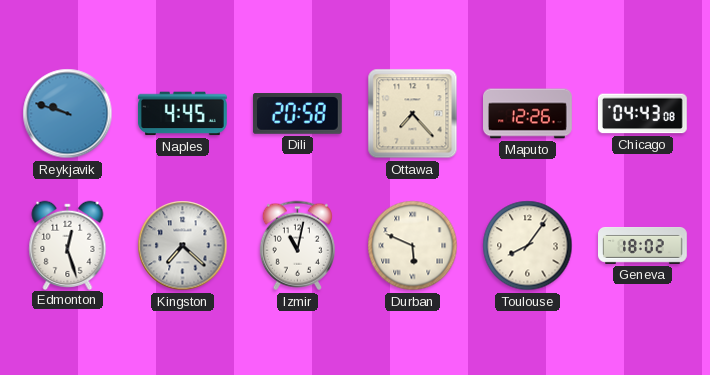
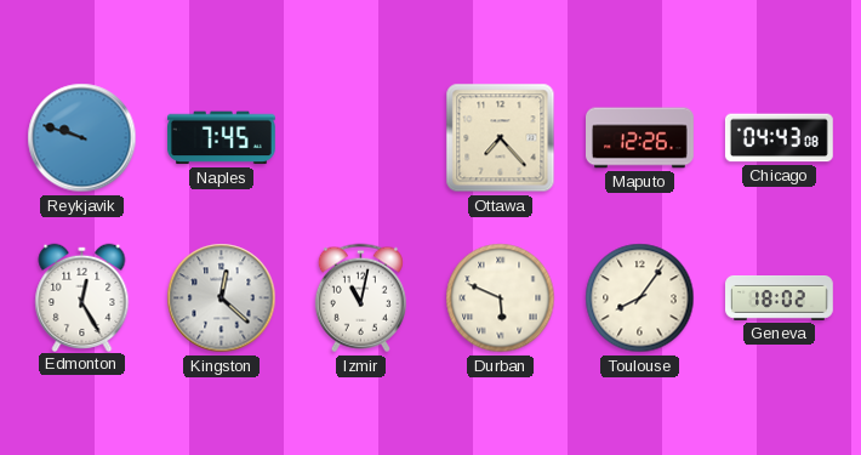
Naples: 4:45 -> 7:45 (221, 138)
Dili: 20:58 -> none (297, 114)
Edmonton: 12:27 -> 12:25 (82, 297)
Kingston: 7:22 -> 12:22 (222, 298)
